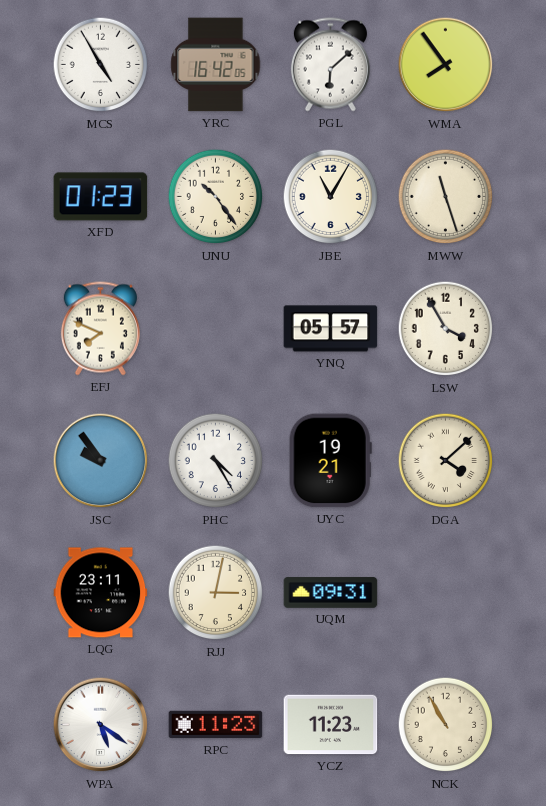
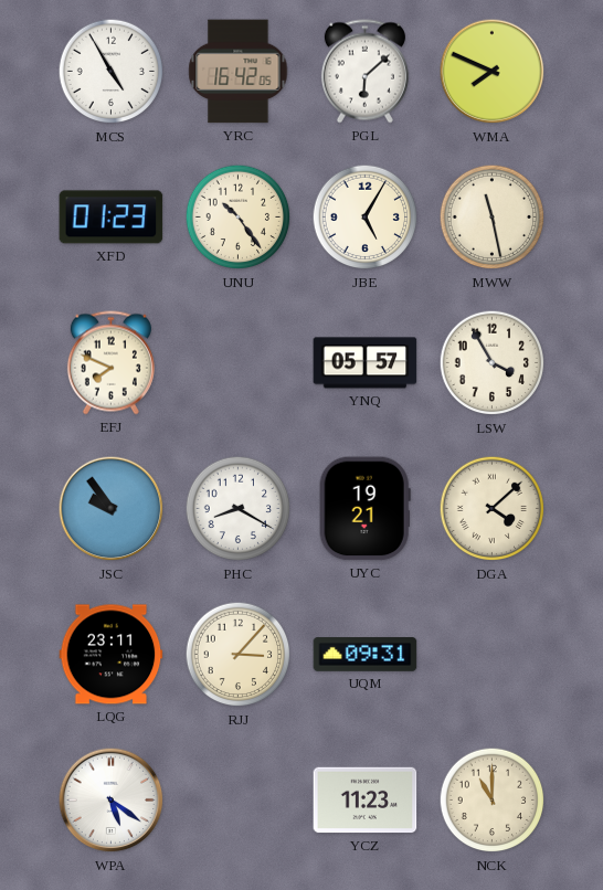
WMA: 7:54 -> 7:49 (493, 72)
JBE: 11:05 -> 5:05 (366, 218)
MWW: 11:27 -> 11:28 (493, 218)
PHC: 4:25 -> 8:20 (239, 509)
RJJ: 3:02 -> 3:07 (239, 655)
RPC: 11:23 -> none (216, 725)
NCK: 10:55 -> 11:00 (493, 801)
